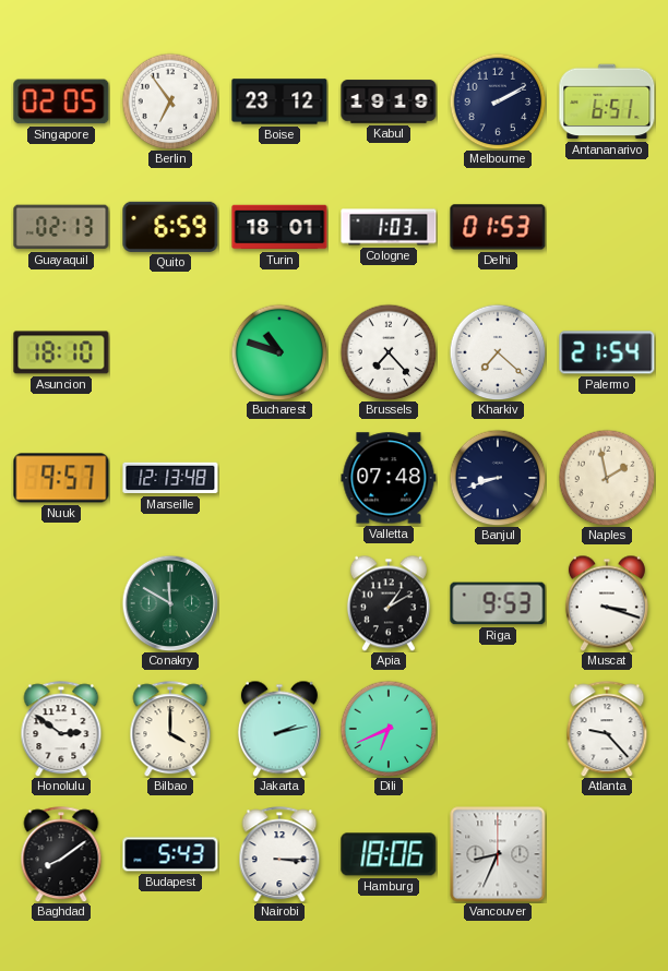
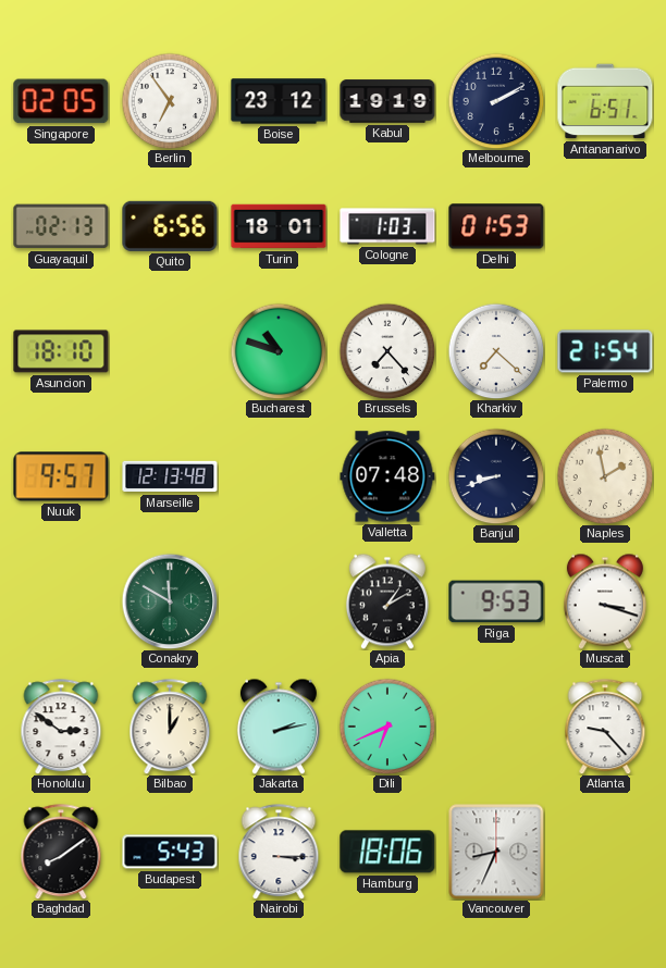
Quito: 6:59 -> 6:56 (170, 226)
Bilbao: 4:00 -> 1:00 (170, 727)
